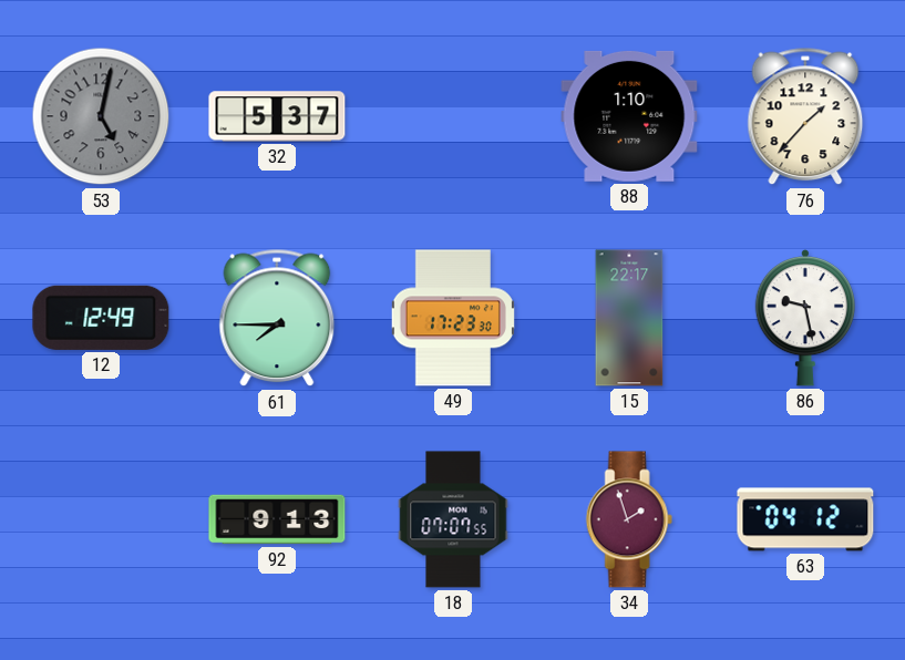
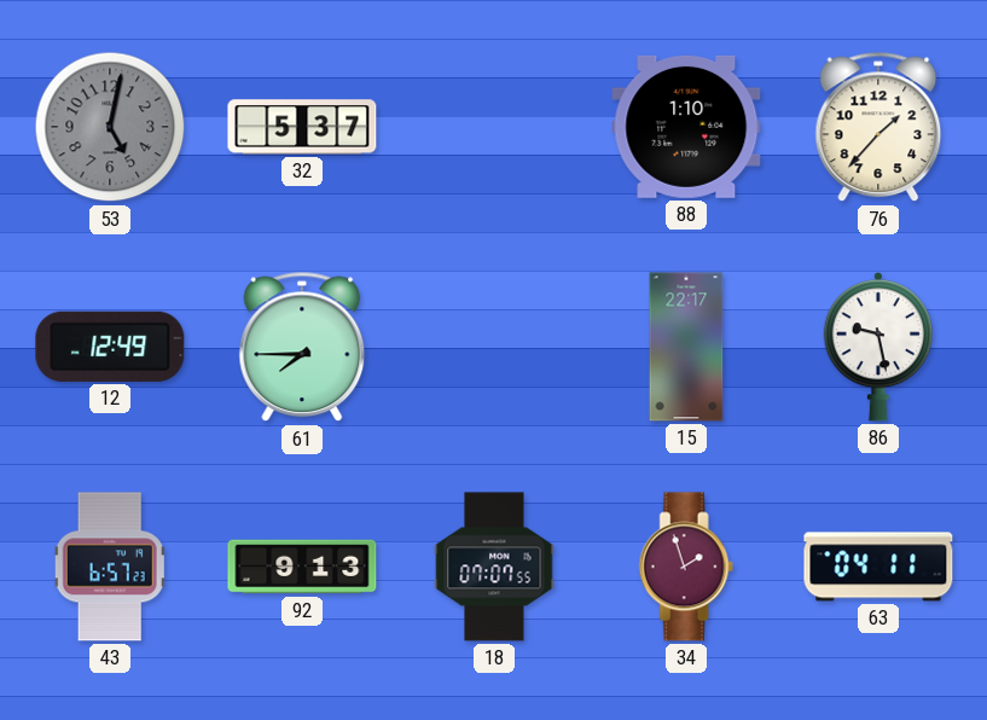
49: 17:23 -> none (453, 318)
43: none -> 6:57 (110, 567)
63: 04:12 -> 04:11 (878, 567)
